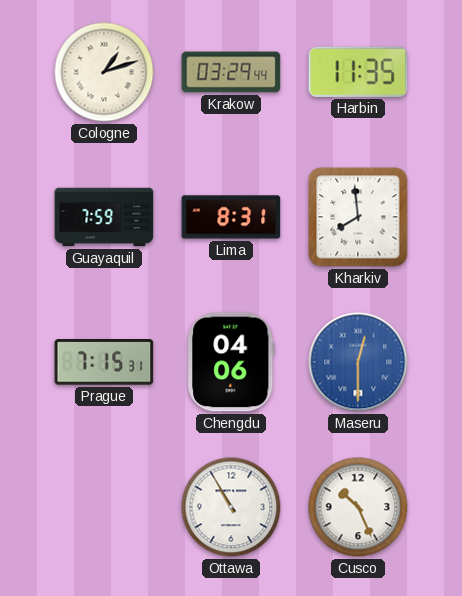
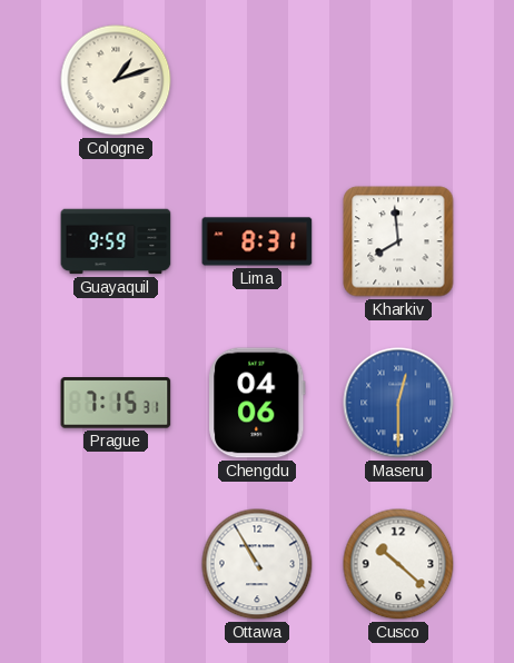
Krakow: 03:29 -> none (231, 72)
Harbin: 11:35 -> none (358, 72)
Guayaquil: 7:59 -> 9:59 (116, 241)
Cusco: 10:26 -> 10:22 (398, 564)
